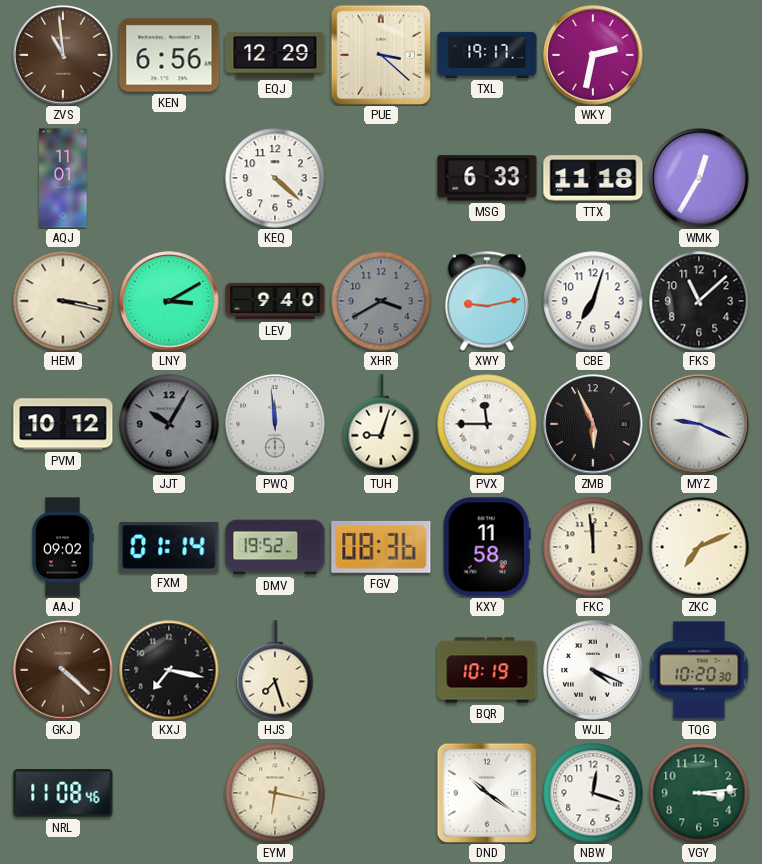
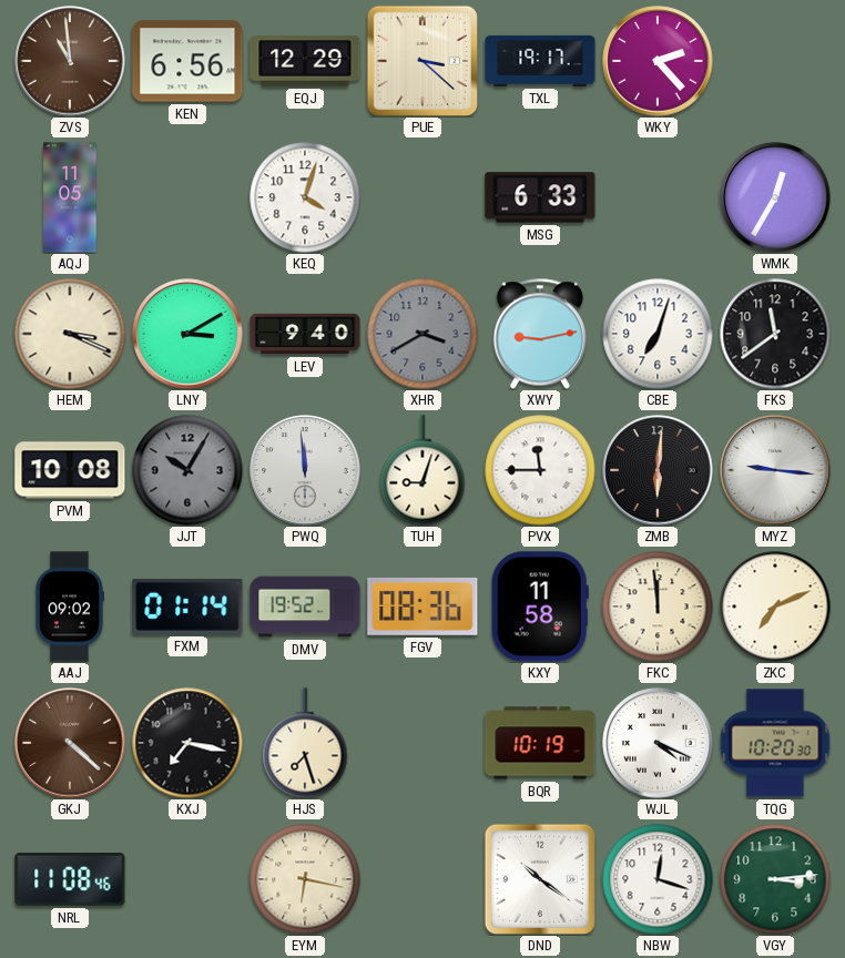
WKY: 2:32 -> 2:23 (658, 61)
AQJ: 11:01 -> 11:05 (70, 197)
KEQ: 4:22 -> 4:03 (305, 197)
TTX: 11:18 -> none (593, 178)
HEM: 3:17 -> 3:19 (70, 334)
FKS: 11:08 -> 11:39 (775, 334)
PVM: 10:12 -> 10:08 (70, 470)
ZMB: 5:56 -> 6:01 (658, 470)
MYZ: 9:19 -> 9:16 (775, 470)
